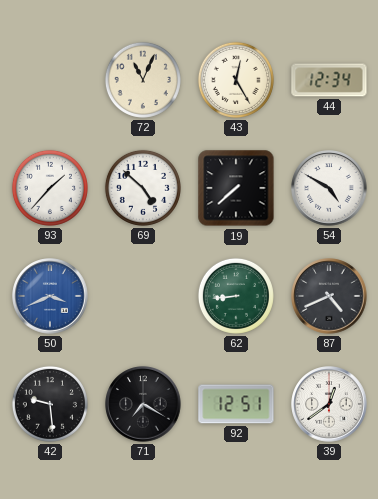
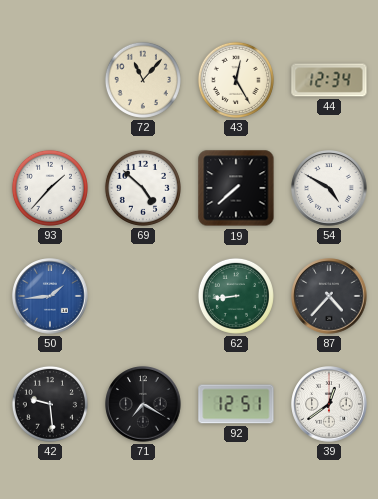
72: 11:04 -> 11:07 (143, 80)
50: 3:41 -> 1:44 (50, 296)
87: 4:41 -> 4:37 (329, 296)
